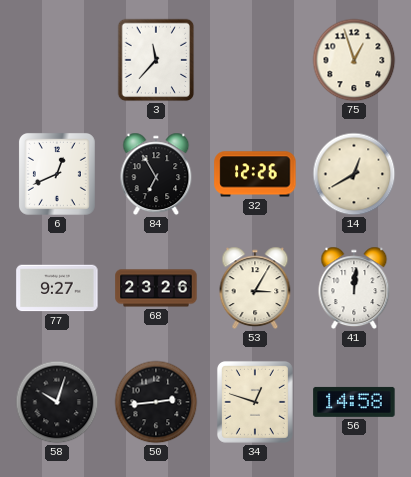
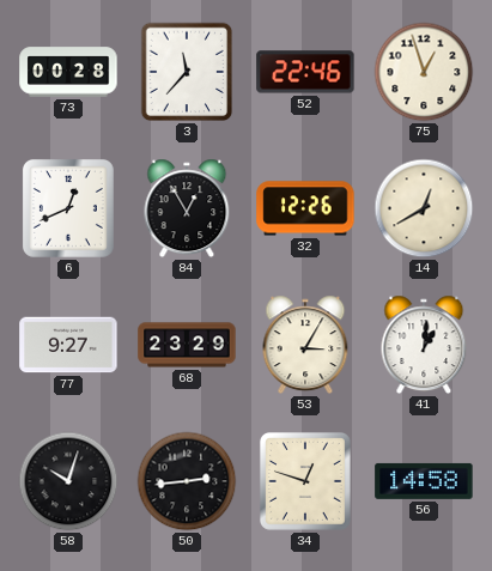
73: none -> 00:28 (68, 72)
52: none -> 22:46 (305, 72)
84: 6:55 -> 12:55 (187, 208)
68: 23:26 -> 23:29 (187, 345)
41: 12:01 -> 1:01 (424, 345)
